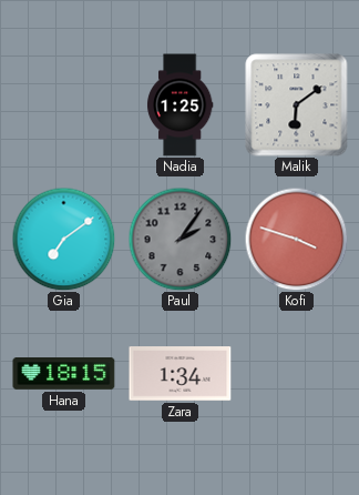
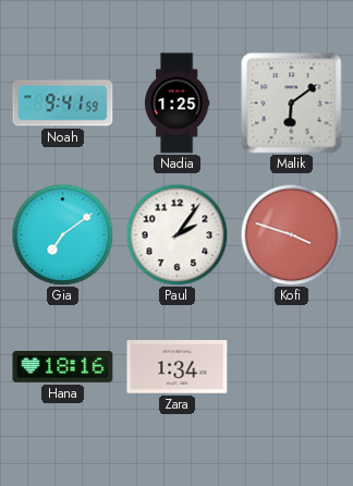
Noah: none -> 9:41 (63, 104)
Paul dial: grey -> white (176, 234)
Hana: 18:15 -> 18:16 (63, 367)
